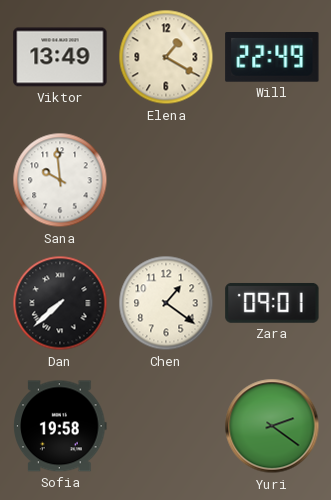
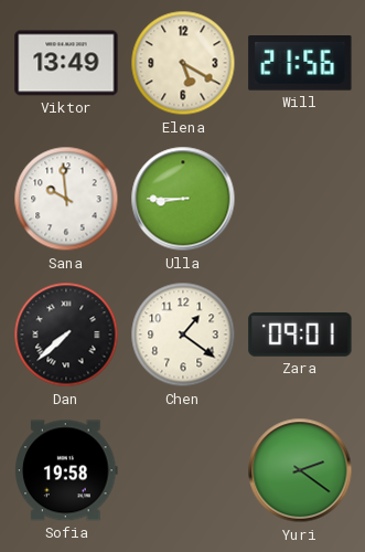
Elena: 1:20 -> 5:20 (183, 63)
Will: 22:49 -> 21:56 (300, 64)
Ulla: none -> 8:45 (183, 199)
